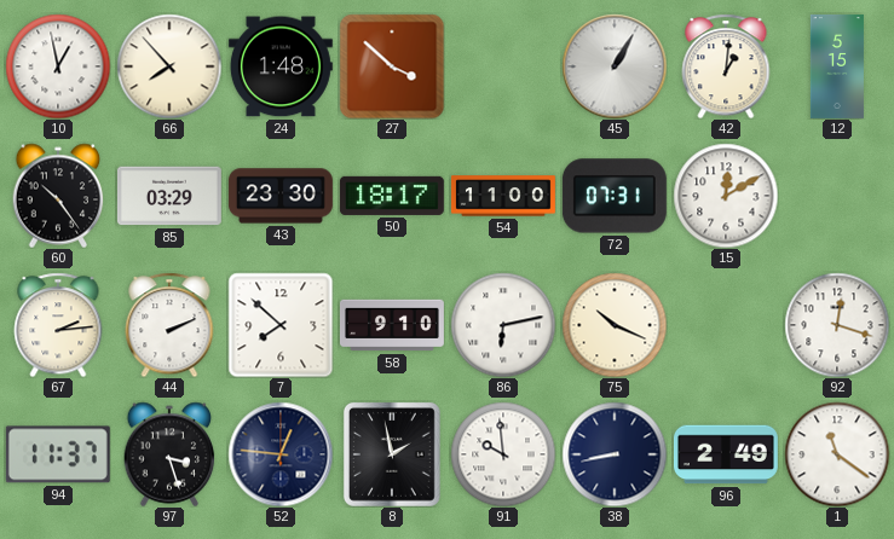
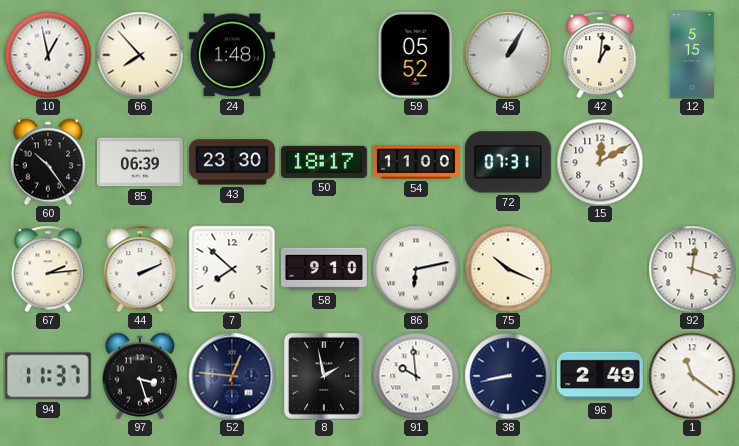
27: 3:52 -> none (392, 66)
59: none -> 05:52 (416, 55)
85: 03:29 -> 06:39 (140, 162)
